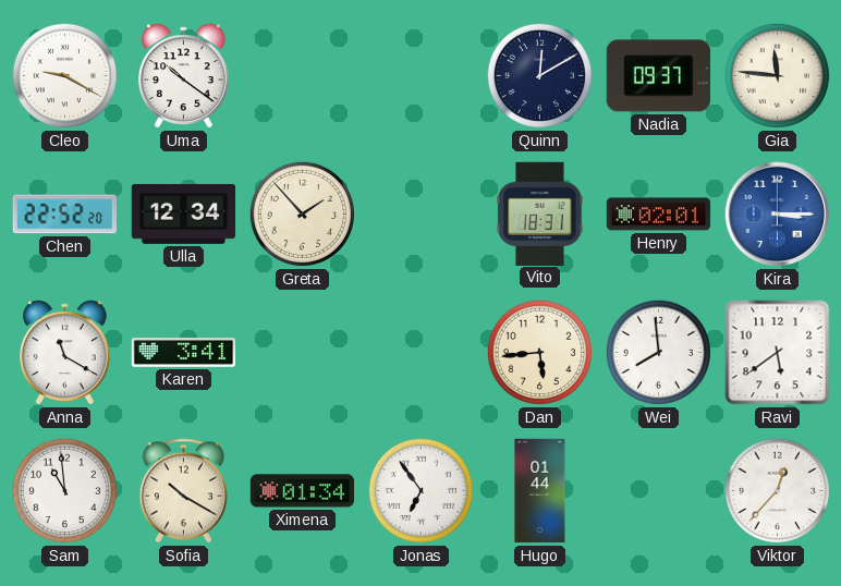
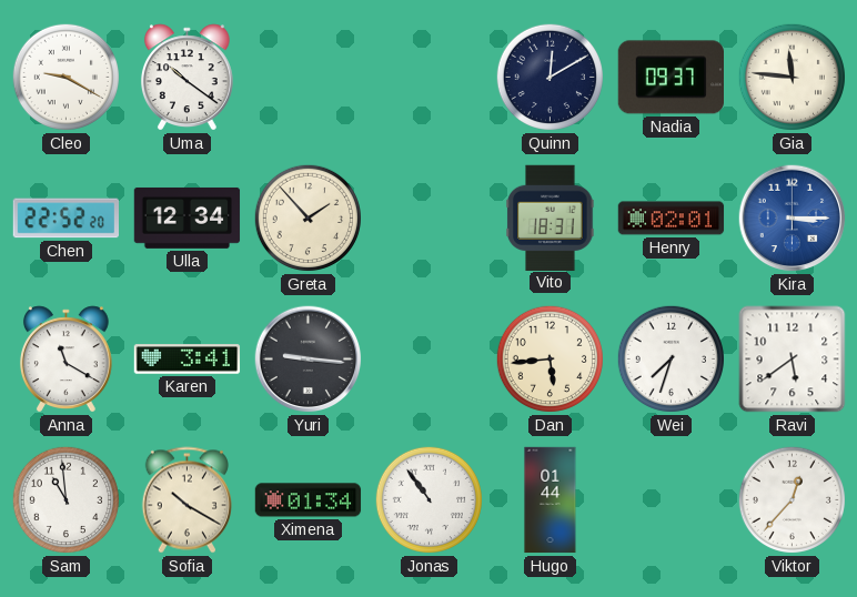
Yuri: none -> 9:16 (309, 360)
Wei: 7:59 -> 7:33 (671, 358)
Jonas: 6:54 -> 10:54 (428, 499)
